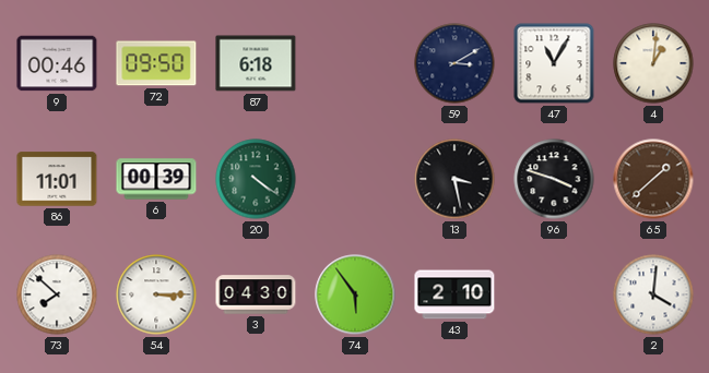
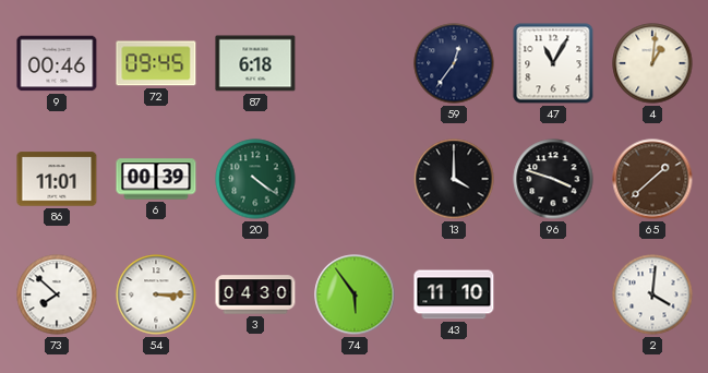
72: 09:50 -> 09:45 (156, 63)
59: 3:10 -> 12:36 (454, 63)
13: 3:28 -> 4:00 (454, 179)
43: 2:10 -> 11:10 (454, 294)
